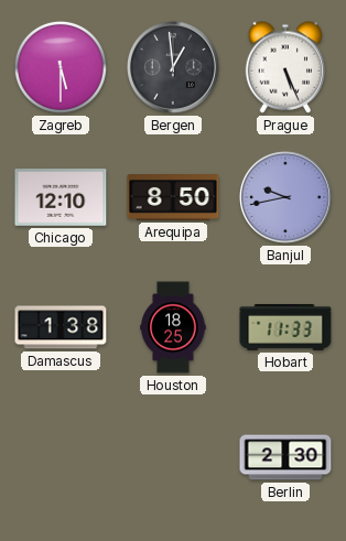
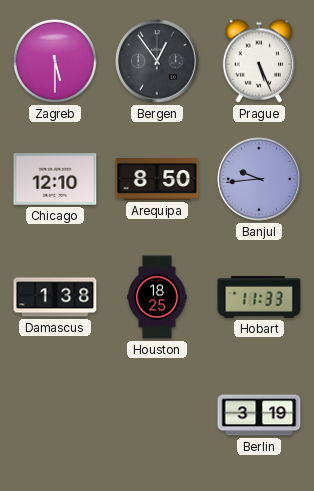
Bergen: 12:59 -> 12:54 (157, 61)
Banjul: 9:43 -> 9:44 (259, 179)
Berlin: 2:30 -> 3:19 (259, 415)
